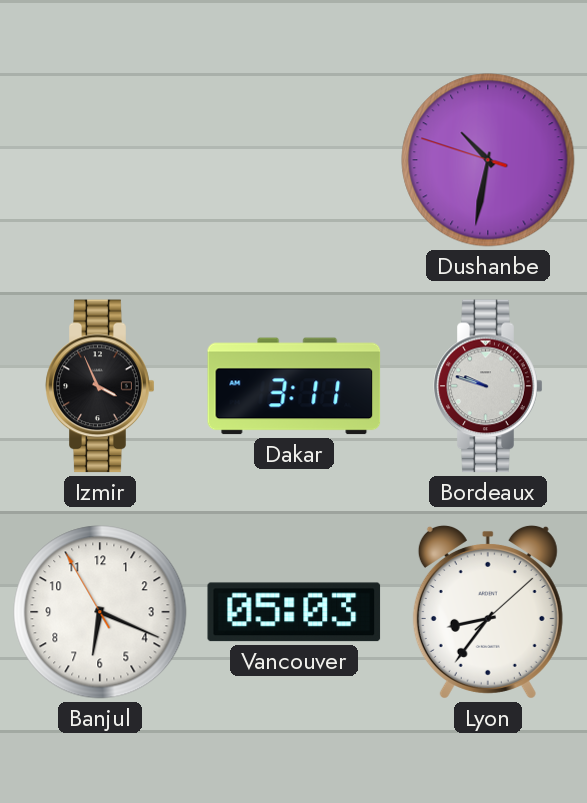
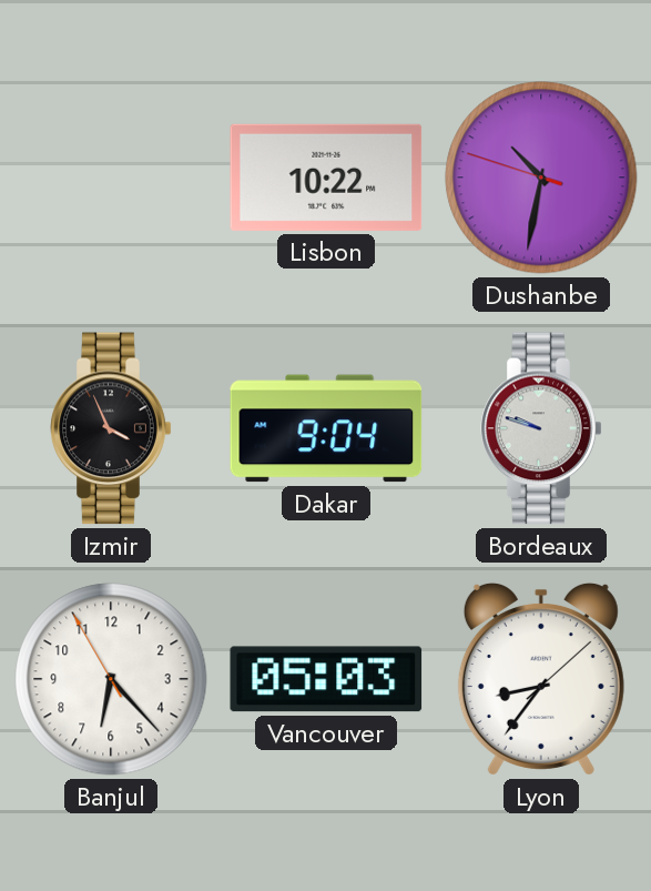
Lisbon: none -> 10:22 (326, 178)
Dakar: 3:11 -> 9:04 (326, 428)
Banjul: 6:18 -> 6:22 (111, 679)
